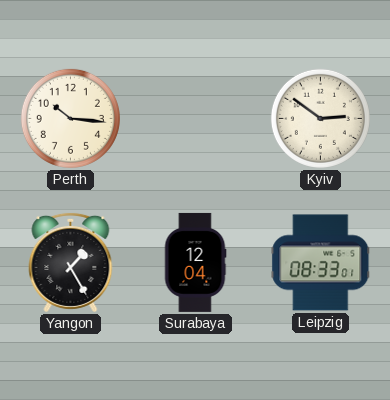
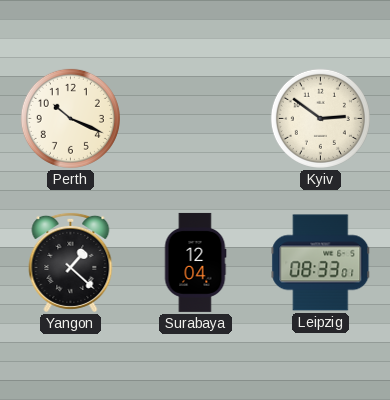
Perth: 10:16 -> 10:19 (70, 118)
Yangon: 1:25 -> 1:22 (71, 262)
